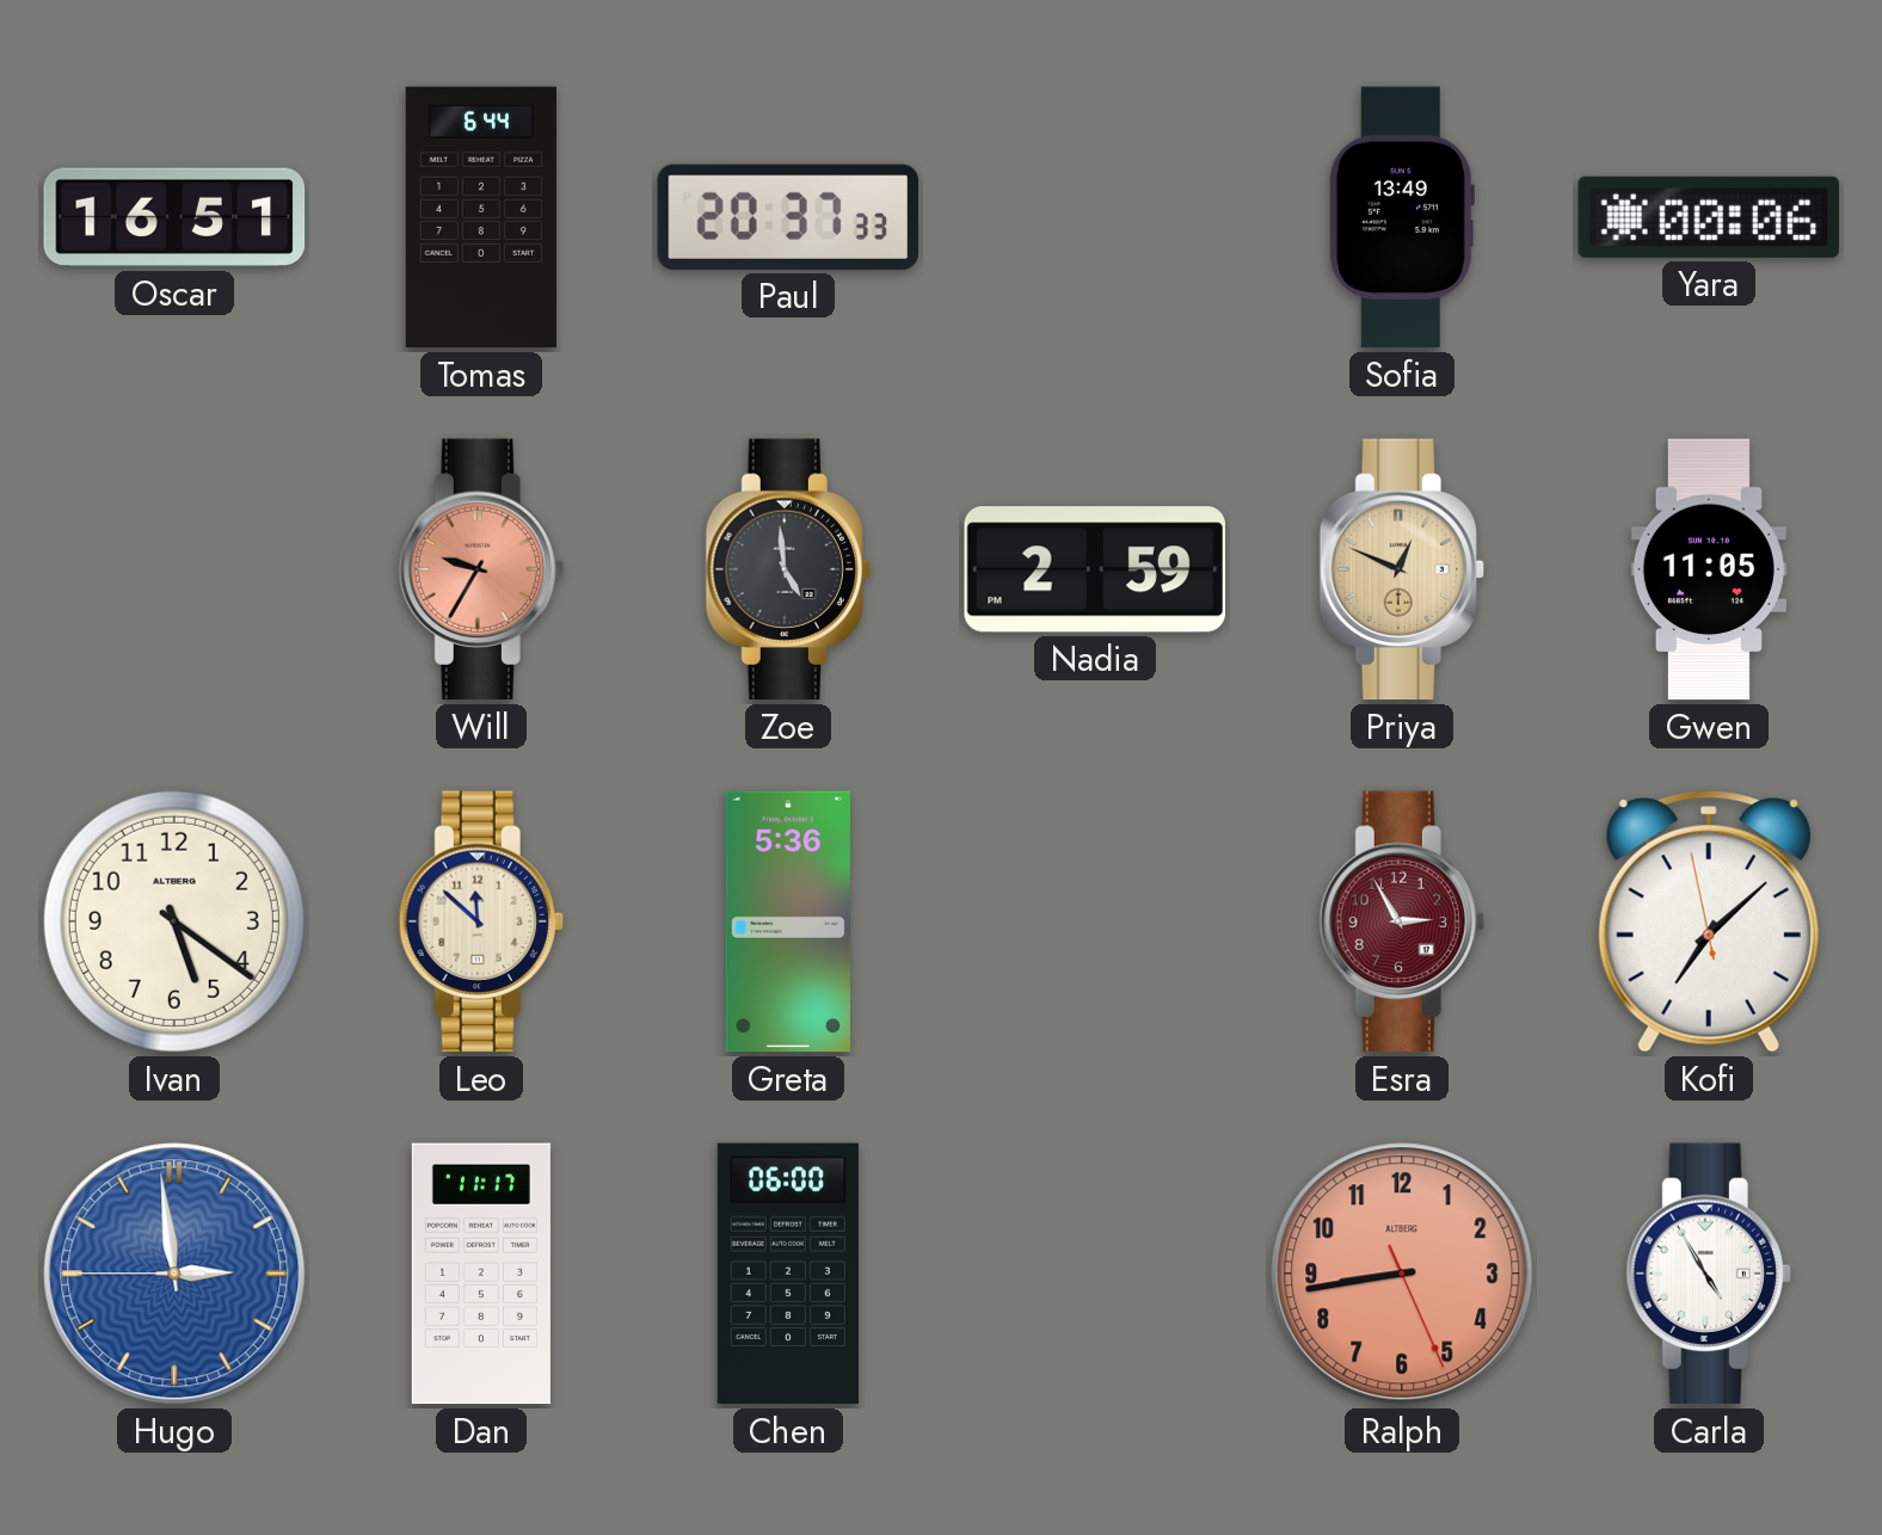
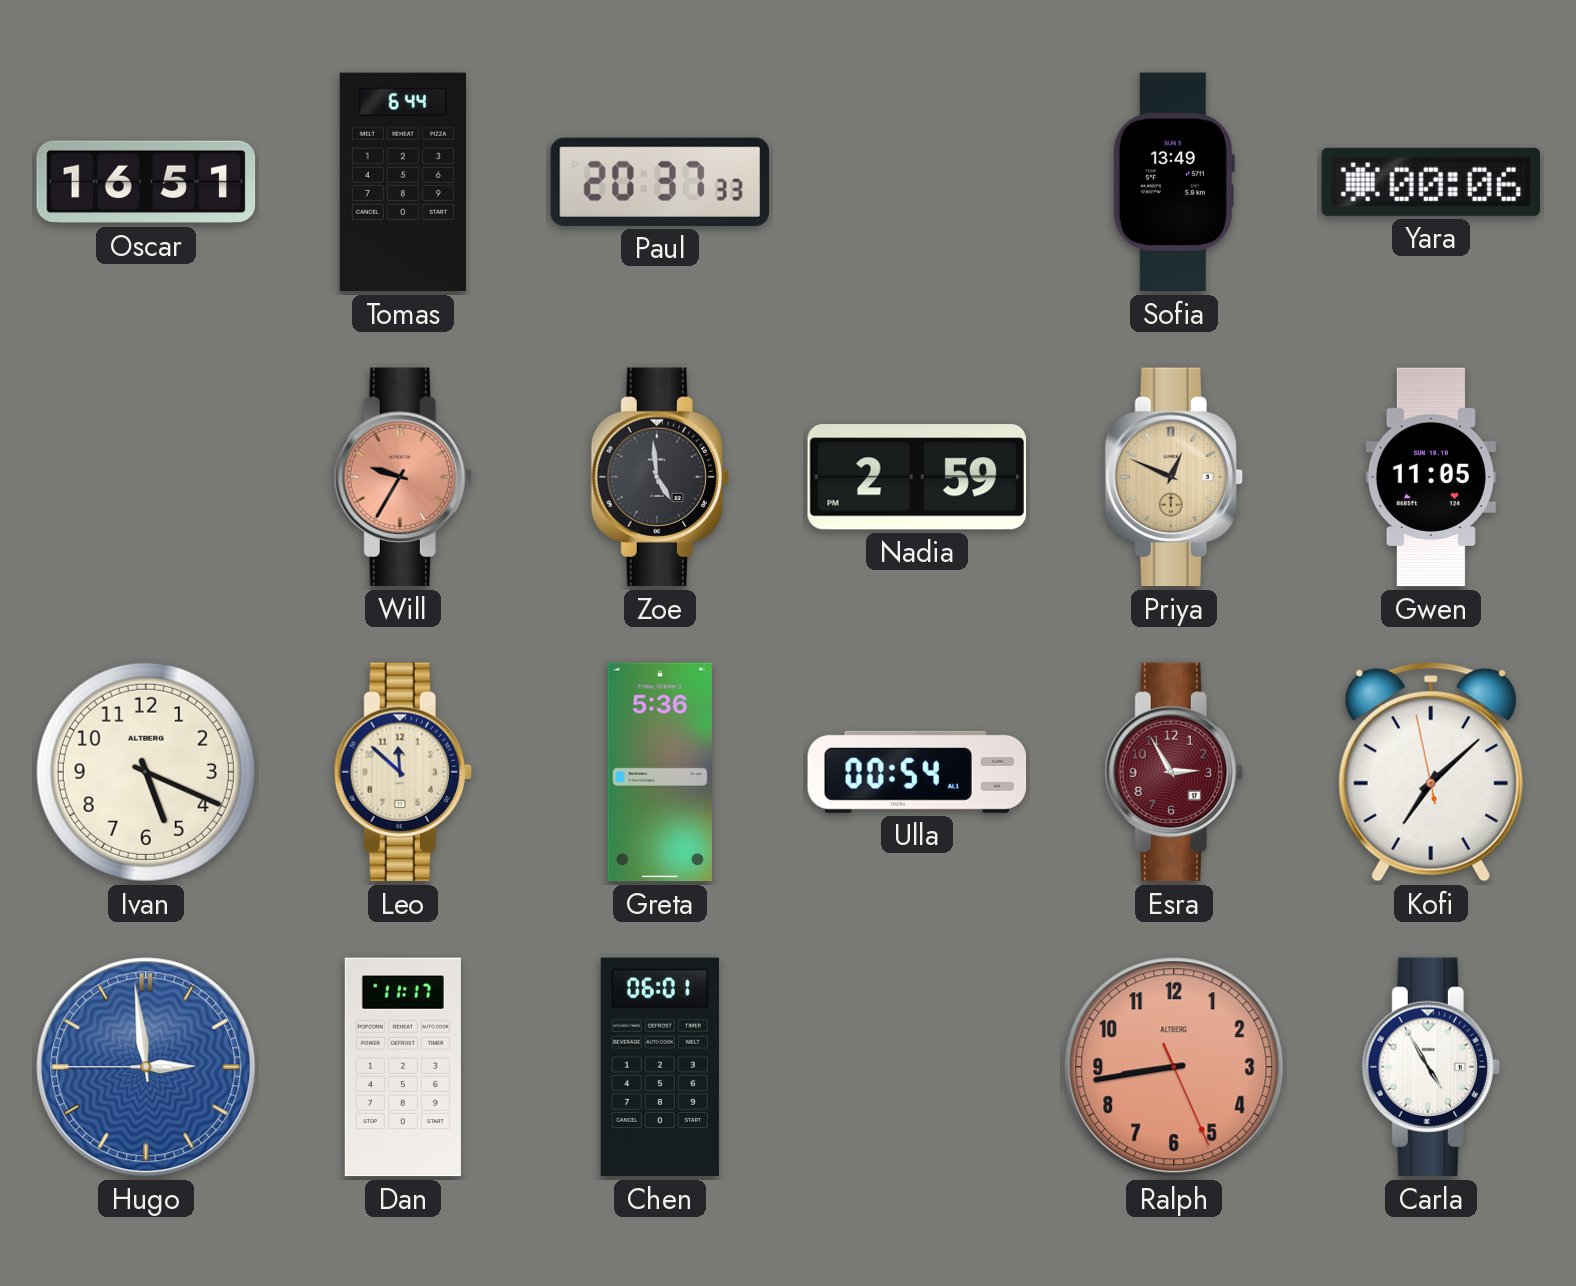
Ivan: 5:21 -> 5:19 (146, 772)
Ulla: none -> 00:54 (917, 772)
Chen: 06:00 -> 06:01 (660, 1067)
